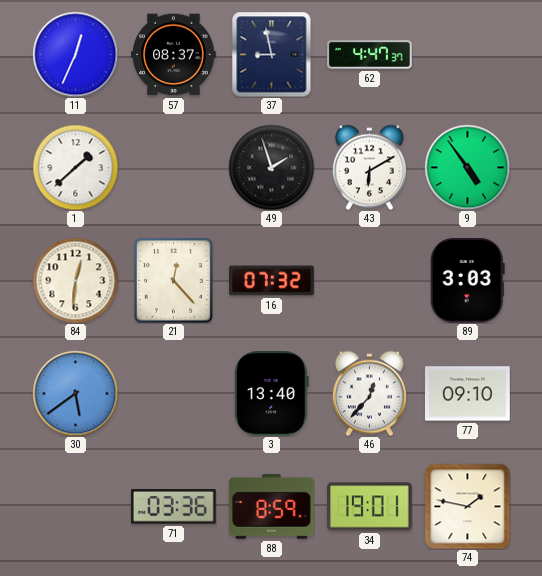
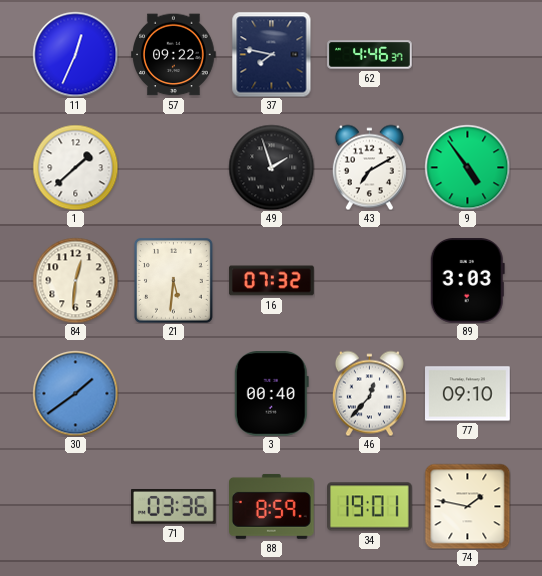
57: 08:37 -> 09:22 (174, 55)
37: 8:58 -> 7:47 (272, 54)
62: 4:47 -> 4:46 (370, 55)
43: 6:10 -> 7:10 (369, 167)
21: 12:23 -> 5:31 (173, 280)
30: 5:39 -> 1:39 (75, 393)
3: 13:40 -> 00:40 (271, 394)
